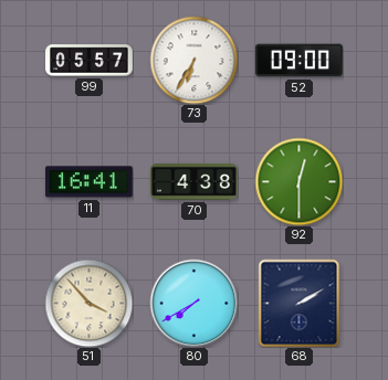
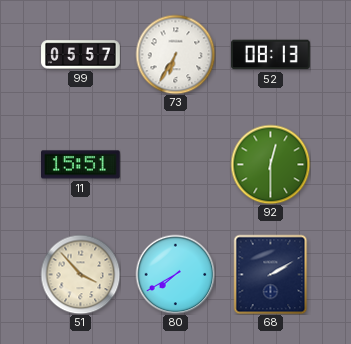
52: 09:00 -> 08:13 (271, 55)
11: 16:41 -> 15:51 (81, 165)
70: 4:38 -> none (195, 181)
